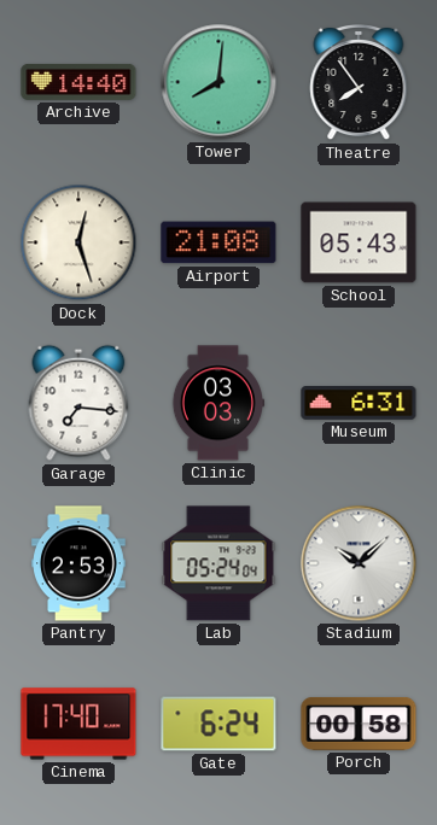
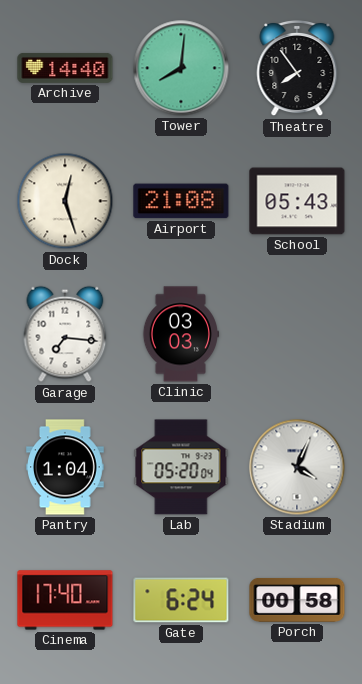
Museum: 6:31 -> none (359, 403)
Pantry: 2:53 -> 1:04 (66, 467)
Lab: 05:24 -> 05:20 (181, 467)
Stadium: 10:08 -> 4:04 (297, 467)
